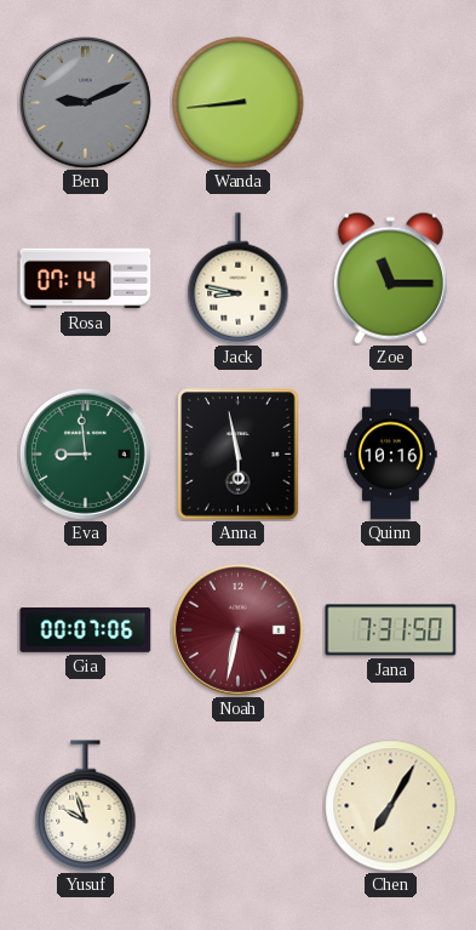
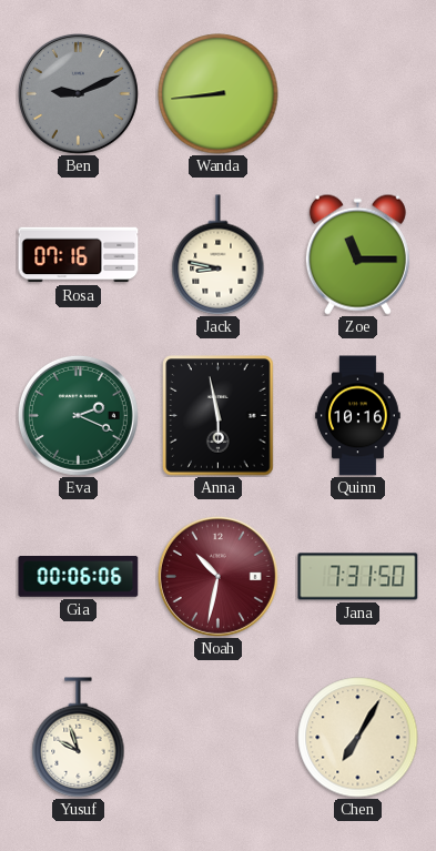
Rosa: 07:14 -> 07:16 (79, 255)
Eva: 8:59 -> 2:19 (78, 415)
Gia: 00:07 -> 00:06 (79, 577)
Noah: 6:32 -> 10:32 (217, 576)
